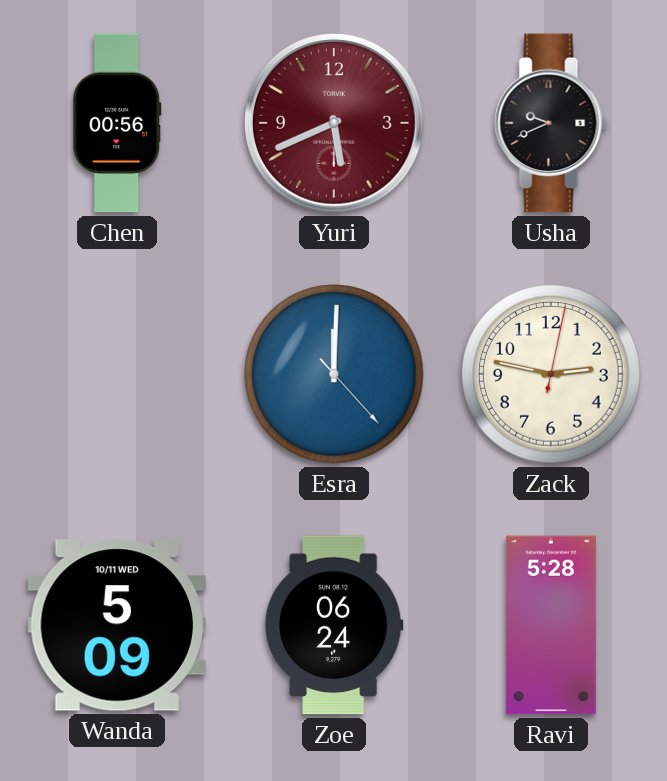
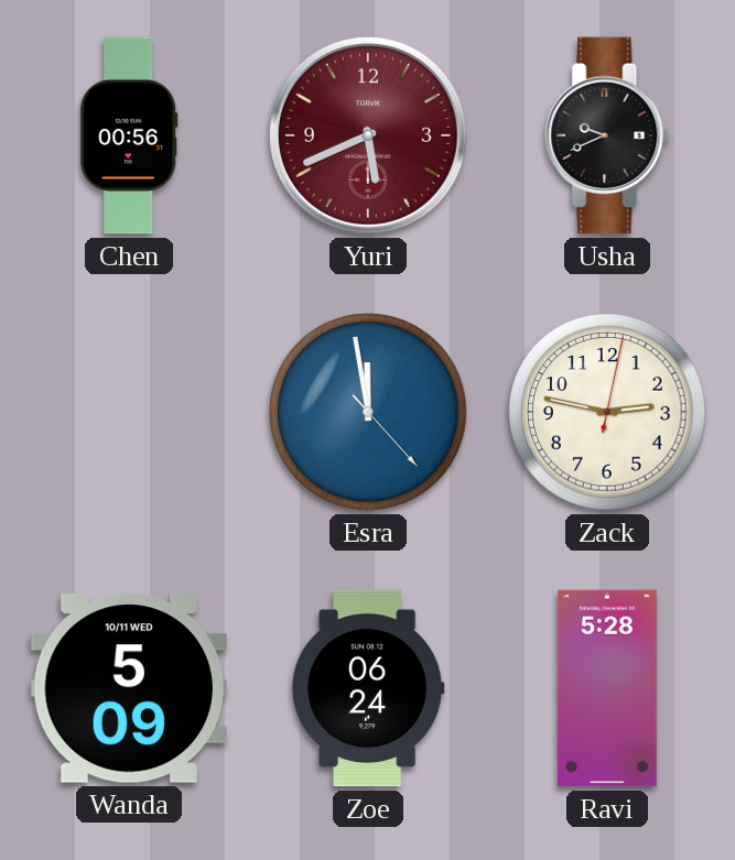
Esra: 12:00 -> 11:58 (368, 412)
